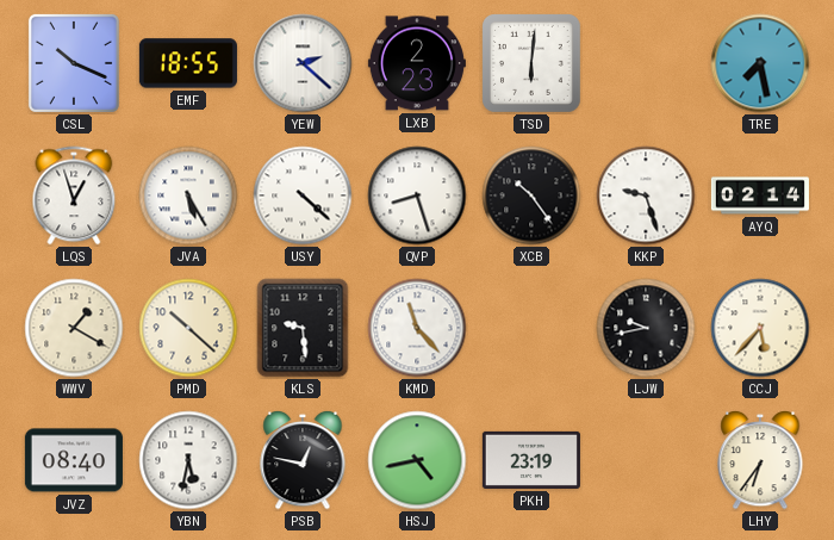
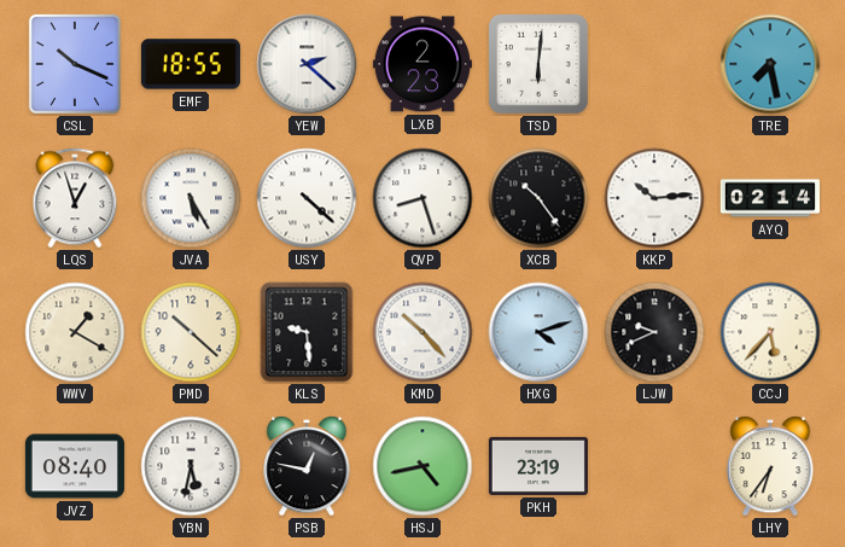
KKP: 9:27 -> 10:14 (654, 198)
KMD: 11:23 -> 10:23 (422, 332)
HXG: none -> 4:12 (538, 332)
LJW: 9:43 -> 9:41 (654, 332)
